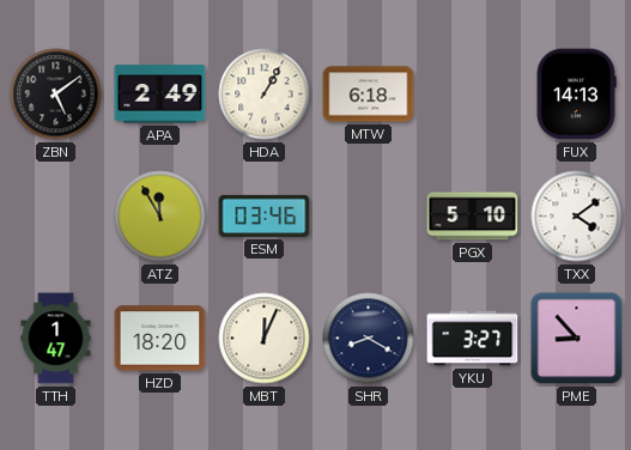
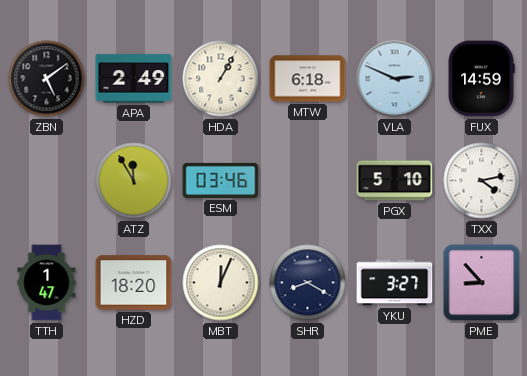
VLA: none -> 2:49 (395, 79)
FUX: 14:13 -> 14:59 (481, 79)
TXX: 4:09 -> 4:13 (482, 181)
